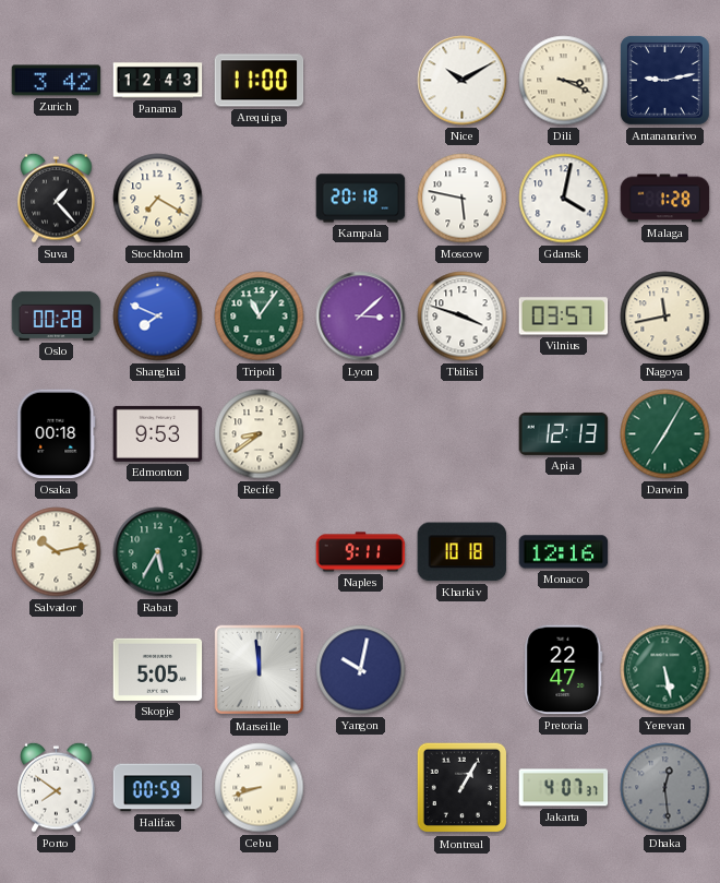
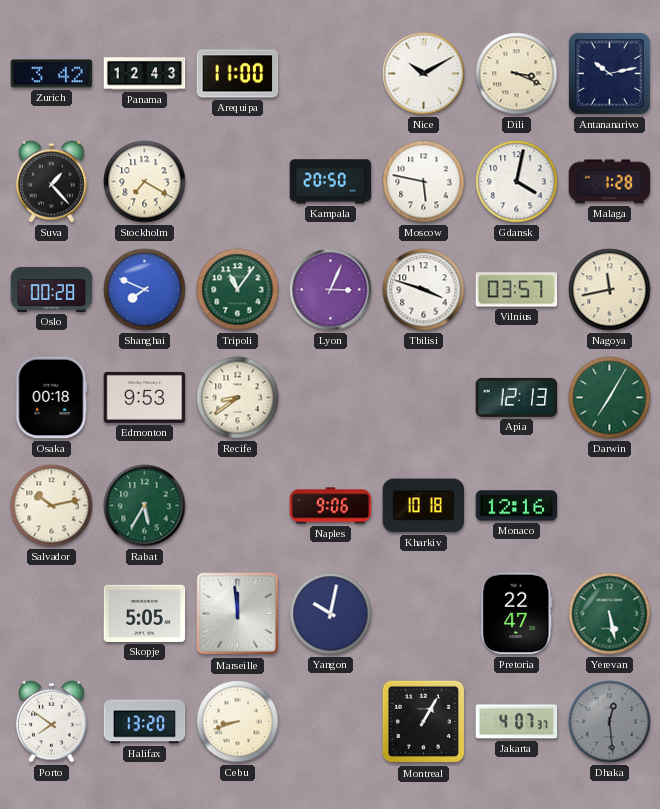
Antananarivo: 9:13 -> 10:13 (609, 73)
Kampala: 20:18 -> 20:50 (331, 182)
Lyon: 3:08 -> 3:04 (331, 290)
Naples: 9:11 -> 9:06 (331, 506)
Halifax: 00:59 -> 13:20 (145, 722)
